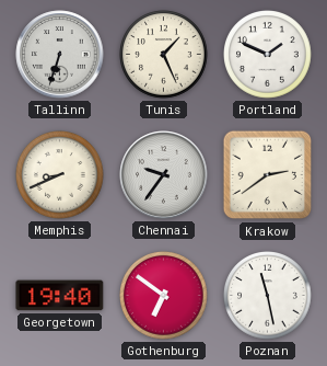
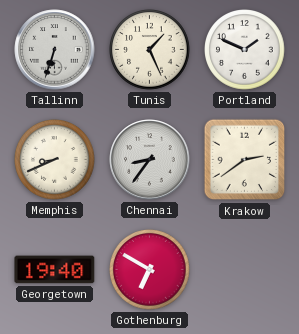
Chennai: 9:36 -> 8:36 (150, 160)
Gothenburg: 6:51 -> 6:50 (150, 270)
Poznan: 11:28 -> none (268, 296)
